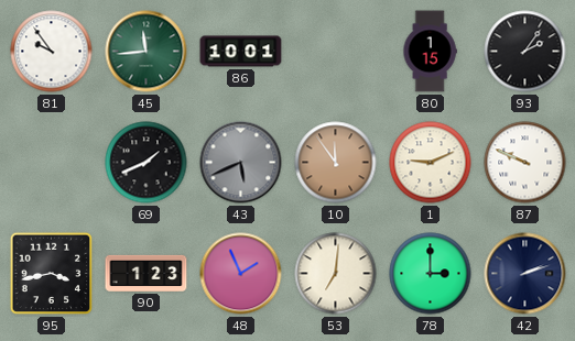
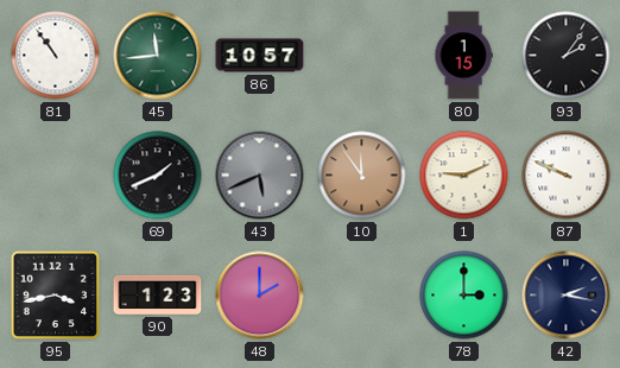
81: 9:54 -> 10:54 (56, 56)
86: 10:01 -> 10:57 (260, 56)
48: 1:56 -> 2:00 (260, 296)
53: 7:01 -> none (336, 274)
42: 2:12 -> 2:17 (567, 296)
